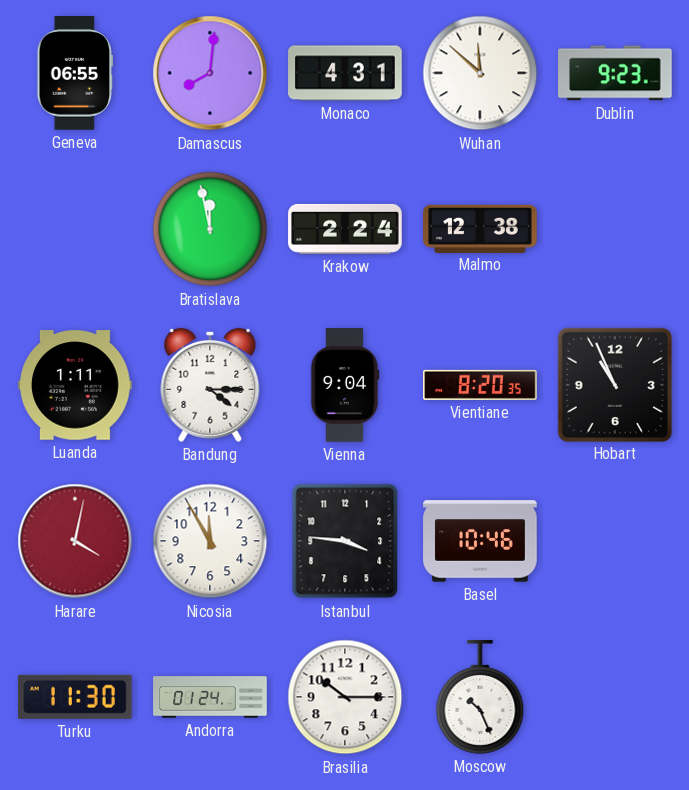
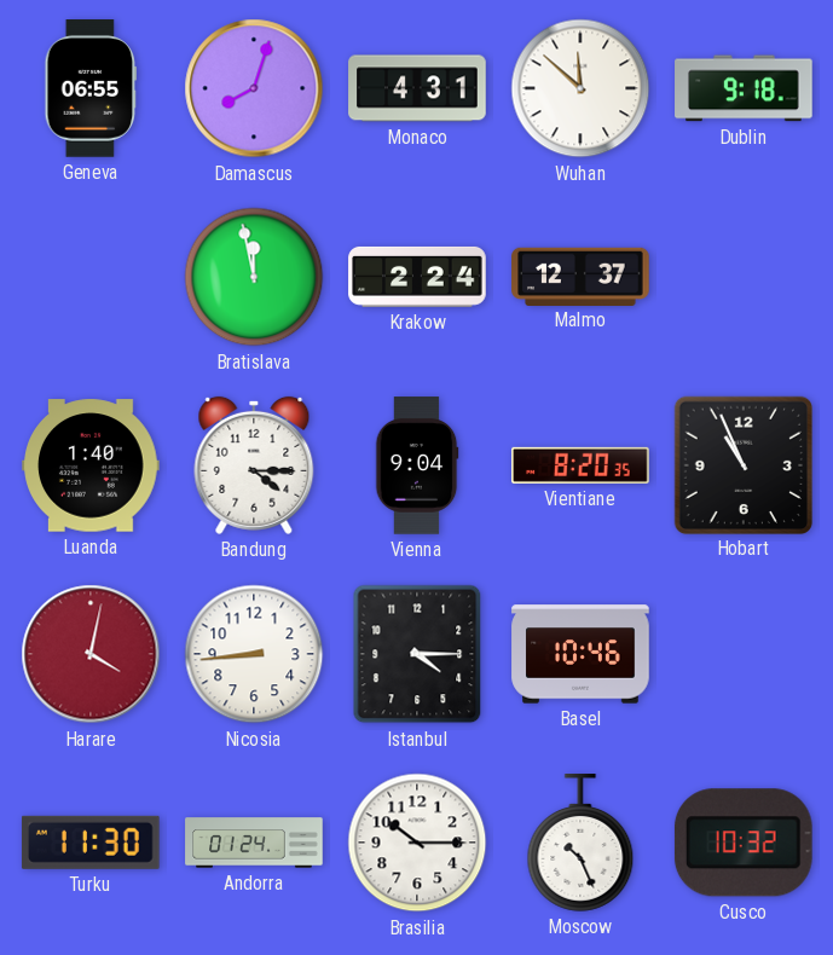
Damascus: 8:01 -> 8:03 (254, 88)
Dublin: 9:23 -> 9:18 (744, 88)
Malmo: 12:38 -> 12:37 (580, 276)
Luanda: 1:11 -> 1:40 (91, 465)
Nicosia: 11:55 -> 8:44 (254, 654)
Istanbul: 3:46 -> 4:15 (417, 654)
Cusco: none -> 10:32 (744, 843)
